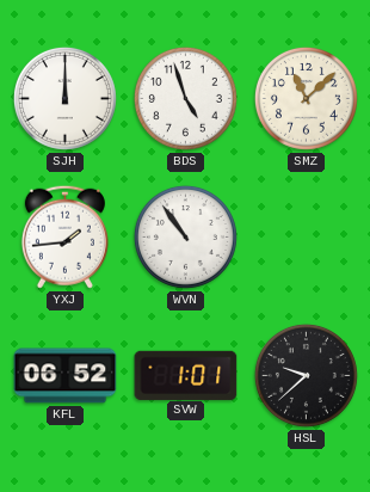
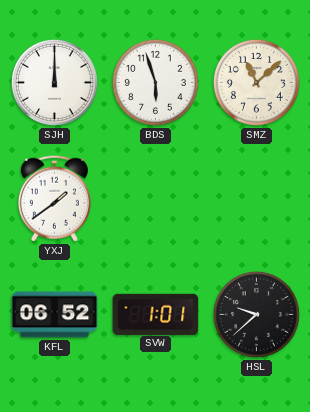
BDS: 4:57 -> 5:57 (155, 82)
YXJ: 1:44 -> 1:39 (54, 198)
WVN: 10:54 -> none (185, 236)
